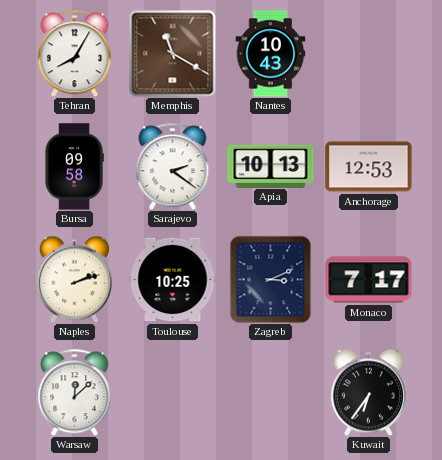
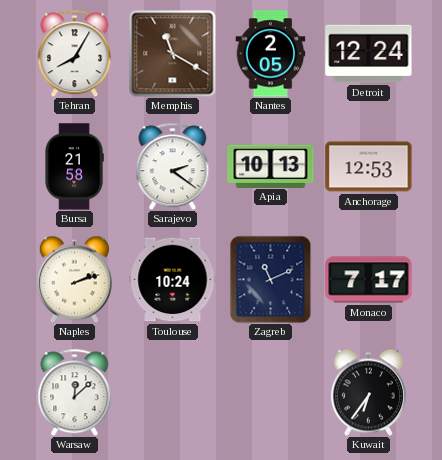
Nantes: 10:43 -> 2:05 (271, 54)
Detroit: none -> 12:24 (369, 54)
Bursa: 09:58 -> 21:58 (74, 167)
Toulouse: 10:25 -> 10:24 (173, 280)
Zagreb: 3:11 -> 11:11 (271, 279)
